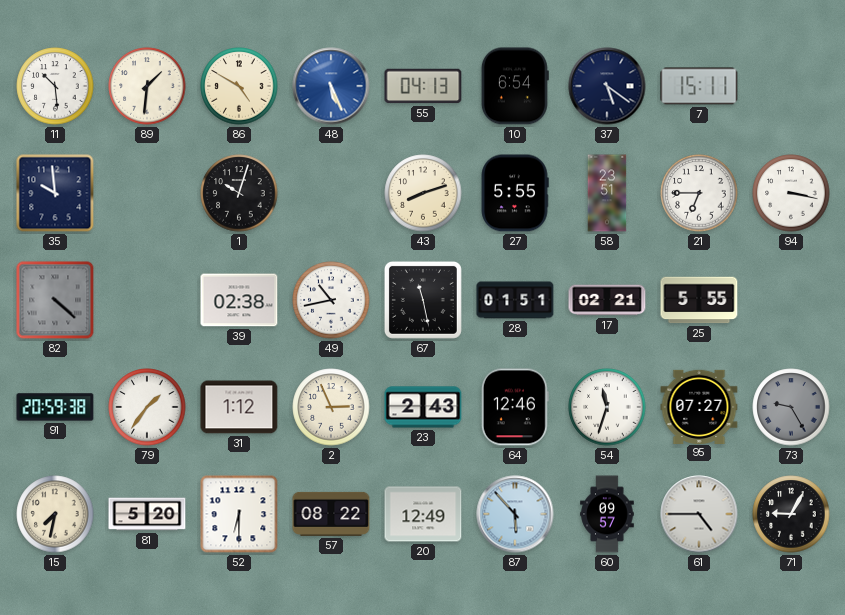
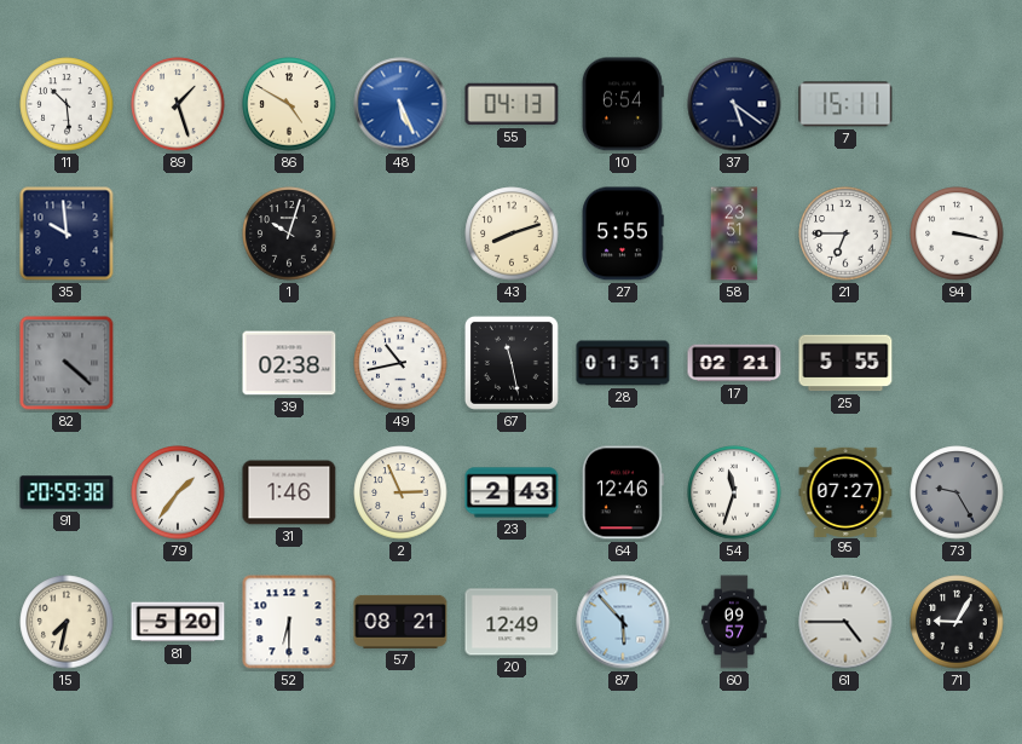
89: 1:31 -> 1:27 (178, 104)
31: 1:12 -> 1:46 (289, 492)
57: 08:22 -> 08:21 (400, 622)
